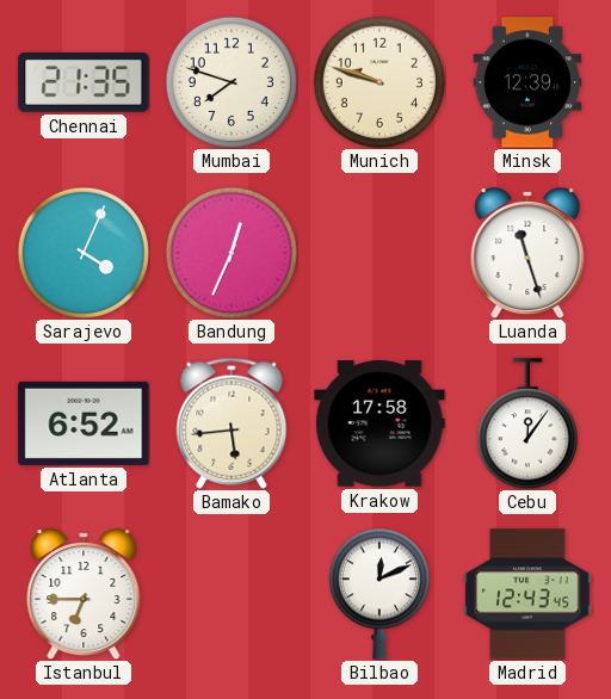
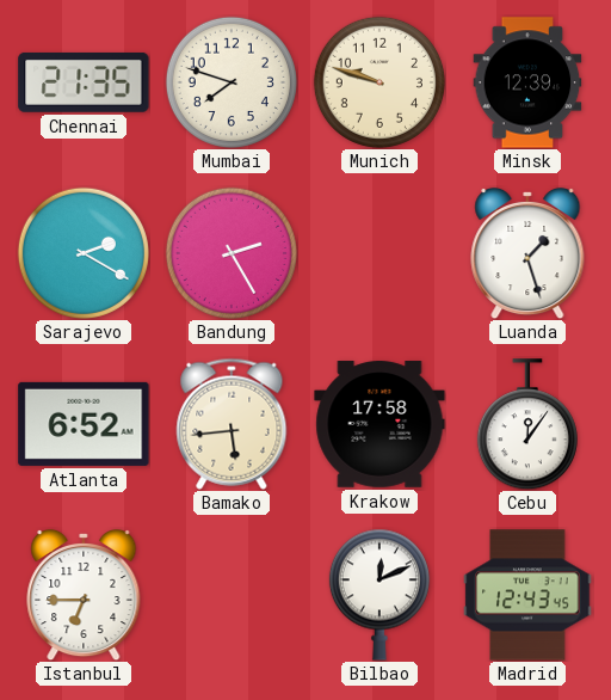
Sarajevo: 4:04 -> 2:20 (84, 253)
Bandung: 12:34 -> 2:25 (232, 253)
Luanda: 11:27 -> 1:27 (527, 253)
